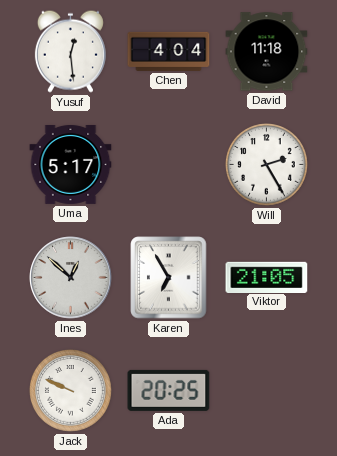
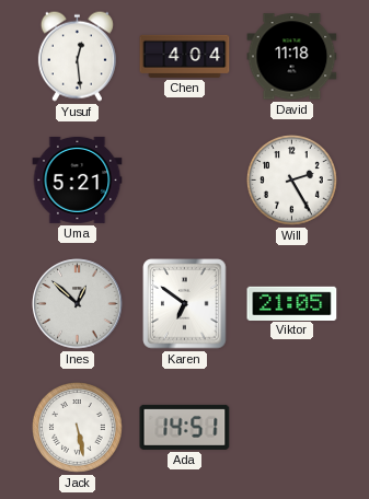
Uma: 5:17 -> 5:21 (78, 179)
Karen: 6:55 -> 6:51 (185, 304)
Jack: 9:49 -> 5:28 (78, 428)
Ada: 20:25 -> 14:51 (185, 427)
